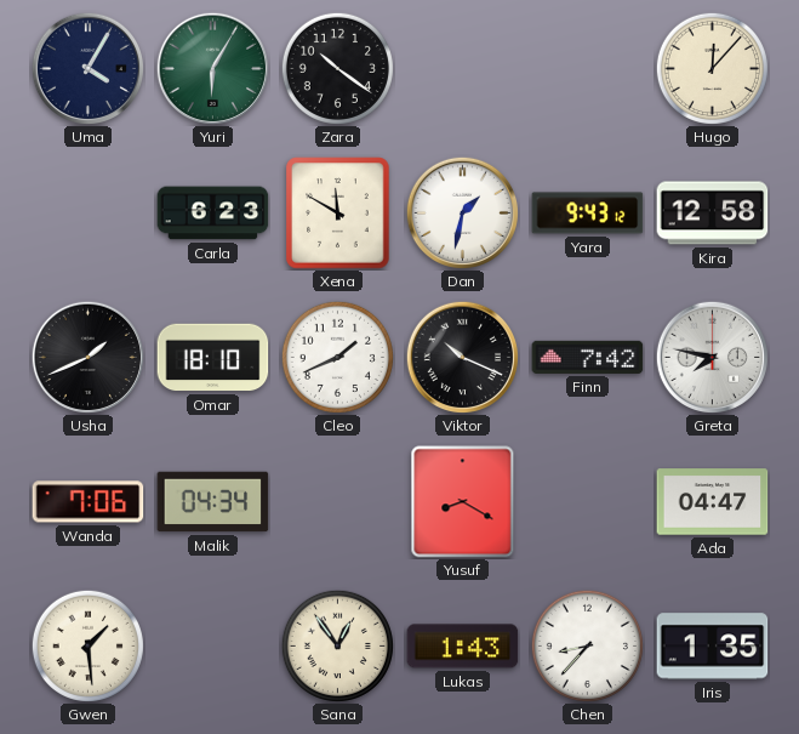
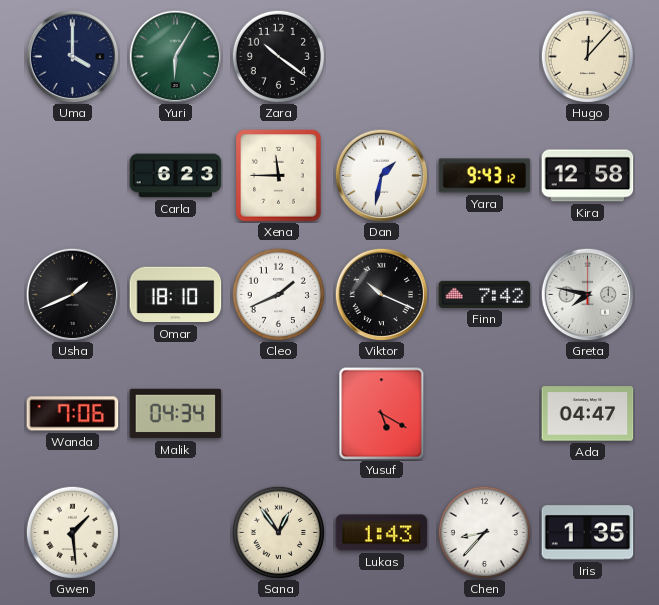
Uma: 4:05 -> 4:00 (72, 56)
Xena: 11:50 -> 11:45 (279, 176)
Yusuf: 8:20 -> 5:20 (382, 414)
